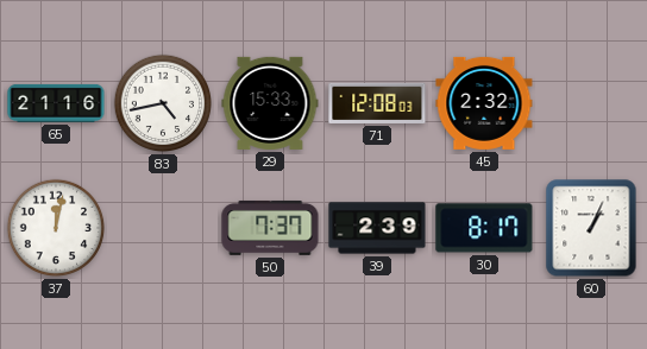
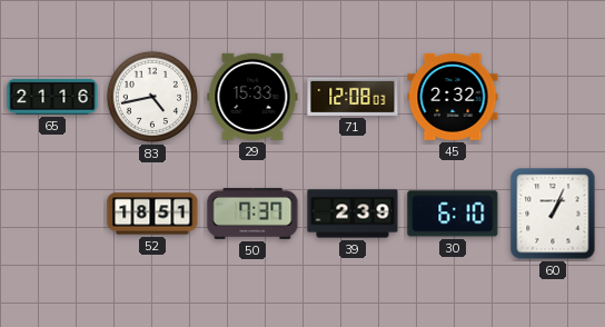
37: 12:02 -> none (56, 228)
52: none -> 18:51 (152, 214)
30: 8:17 -> 6:10 (453, 214)
